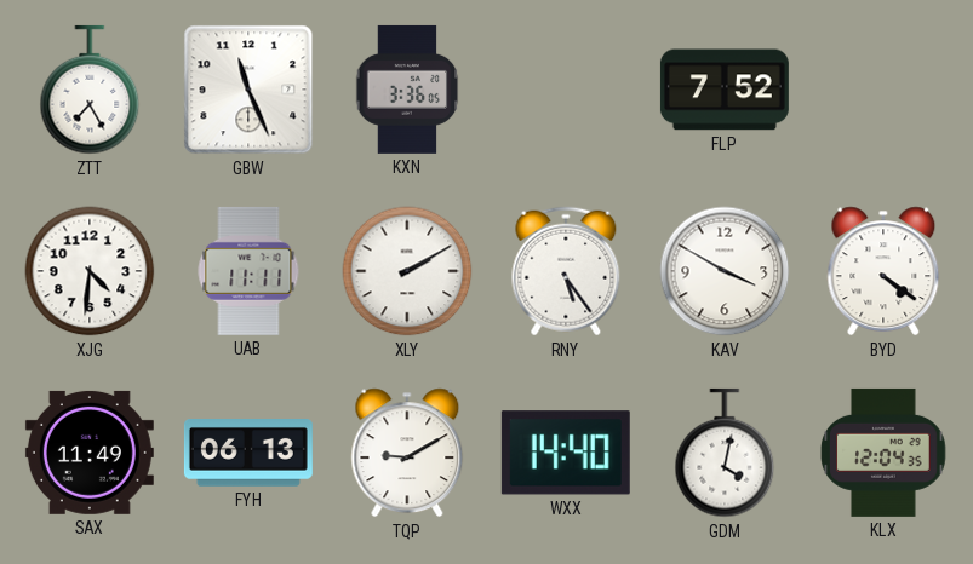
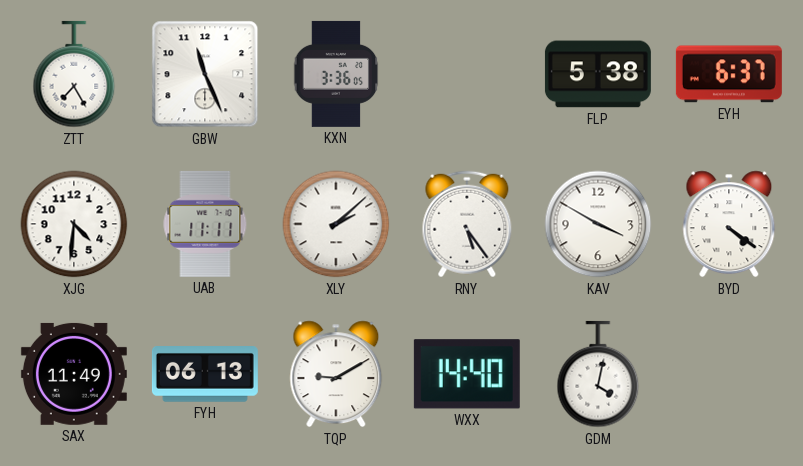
FLP: 7:52 -> 5:38 (598, 74)
EYH: none -> 6:37 (729, 74)
XLY: 2:10 -> 2:08 (336, 224)
KLX: 12:04 -> none (883, 453)
